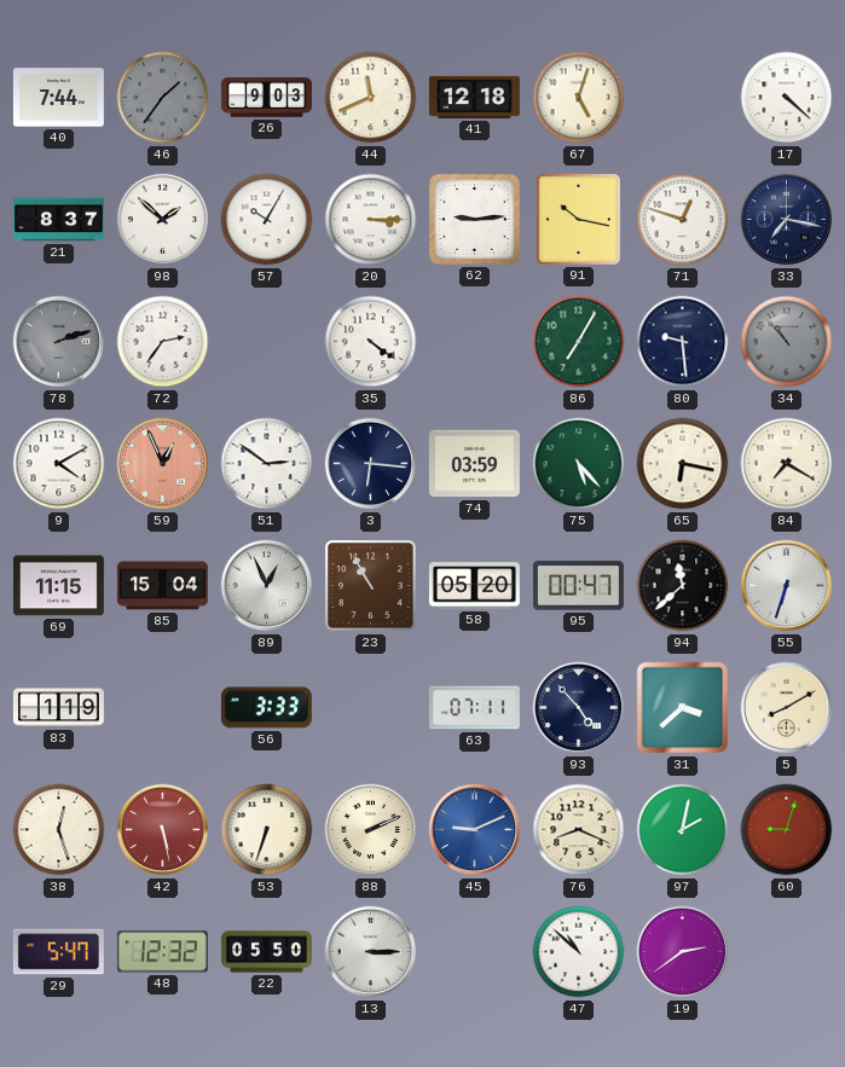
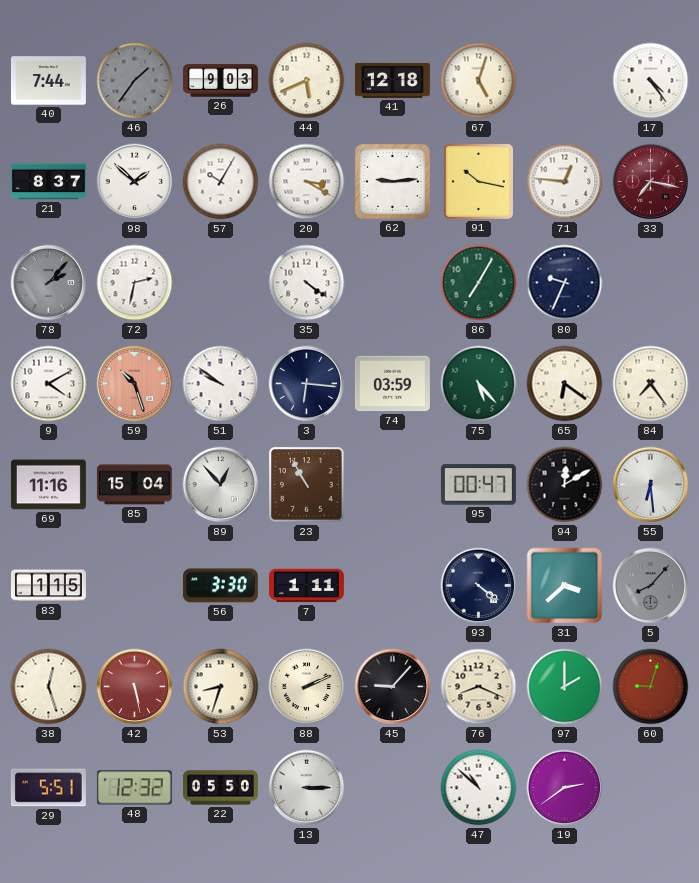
44: 11:41 -> 5:41 (307, 81)
17: 4:22 -> 4:24 (651, 81)
20: 3:15 -> 3:20 (307, 182)
71: 12:48 -> 12:46 (565, 182)
33 dial: navy -> burgundy (651, 182)
78: 2:12 -> 2:07 (49, 283)
72: 2:36 -> 2:32 (135, 283)
80: 9:29 -> 9:34 (565, 283)
34: 10:53 -> none (787, 342)
59: 12:56 -> 10:27 (135, 384)
51: 2:51 -> 9:51 (221, 384)
65: 6:17 -> 6:21 (565, 384)
84: 7:20 -> 7:24 (651, 384)
69: 11:15 -> 11:16 (48, 485)
89: 12:56 -> 12:53 (221, 485)
58: 05:20 -> none (474, 586)
94: 11:38 -> 12:10 (565, 485)
55: 6:33 -> 6:29 (651, 485)
83: 1:19 -> 1:15 (48, 586)
56: 3:33 -> 3:30 (220, 586)
7: none -> 1:11 (306, 586)
63: 07:11 -> none (474, 708)
93: 4:53 -> 4:21 (479, 586)
5: 8:10 -> 8:07 (651, 586)
5 dial: cream -> grey (651, 586)
53: 6:33 -> 8:33 (221, 687)
45: 9:11 -> 9:07 (393, 687)
45 dial: blue -> black (393, 687)
97: 2:02 -> 2:00 (565, 687)
29: 5:47 -> 5:51 (48, 788)
